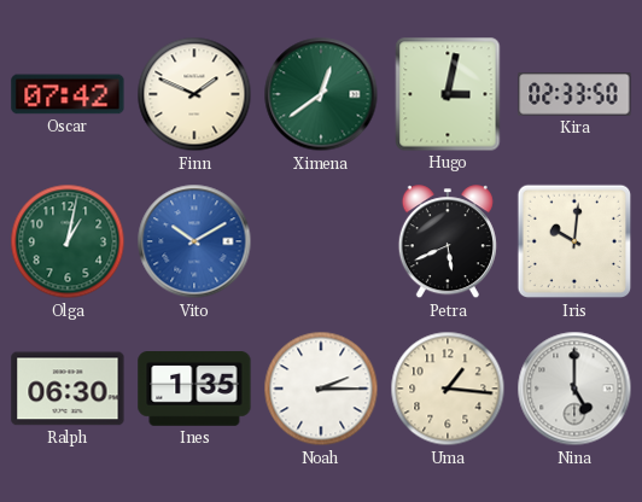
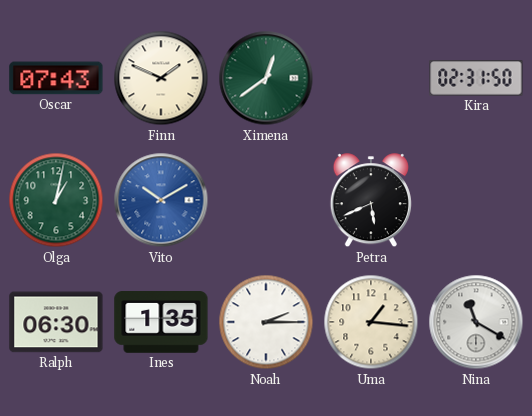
Oscar: 07:42 -> 07:43 (56, 78)
Hugo: 3:02 -> none (448, 94)
Kira: 02:33 -> 02:31 (476, 78)
Iris: 10:01 -> none (574, 241)
Nina: 5:00 -> 11:20 (476, 322)
